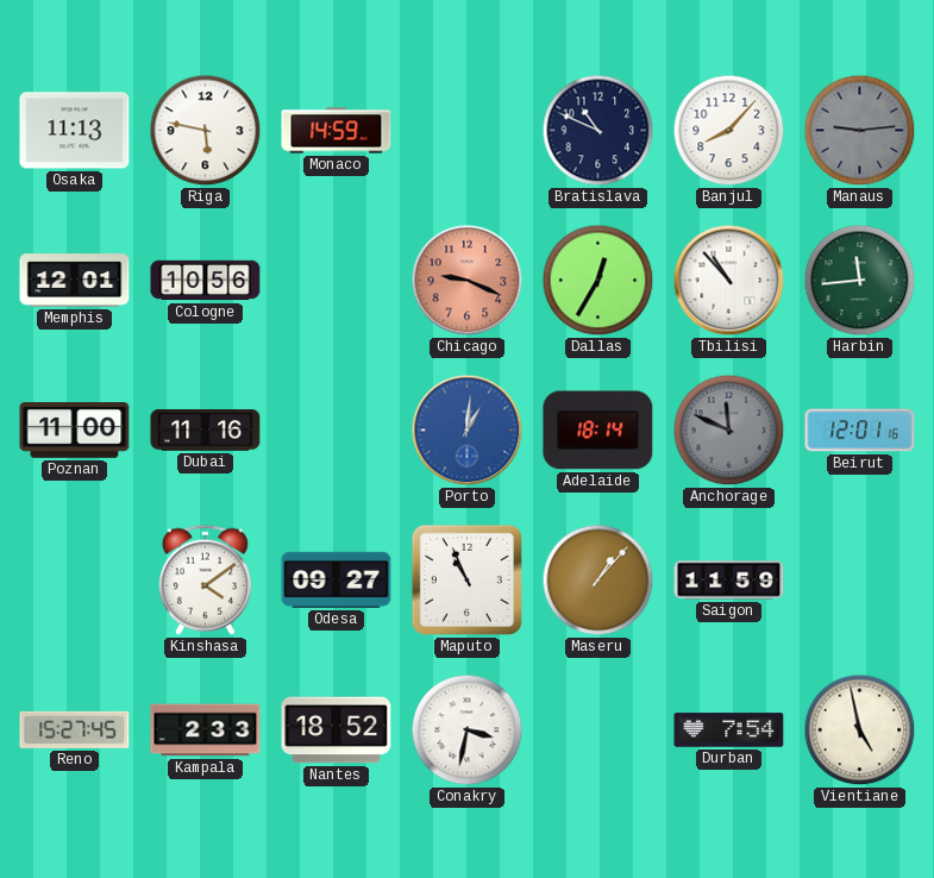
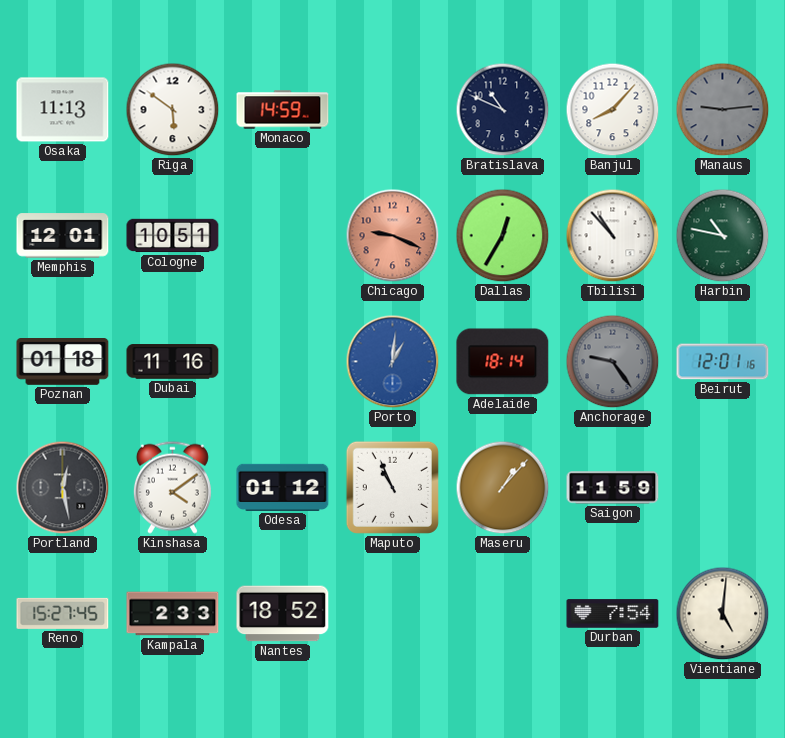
Riga: 5:47 -> 5:51 (173, 110)
Cologne: 10:56 -> 10:51 (173, 236)
Harbin: 11:44 -> 10:47 (723, 236)
Poznan: 11:00 -> 01:18 (63, 362)
Anchorage: 11:49 -> 9:24 (613, 362)
Portland: none -> 12:28 (63, 488)
Odesa: 09:27 -> 01:12 (283, 487)
Conakry: 3:32 -> none (468, 730)
Vientiane: 4:58 -> 5:01 (723, 614)
